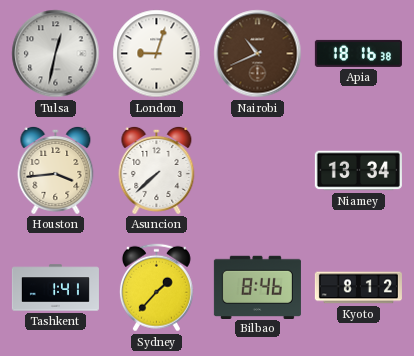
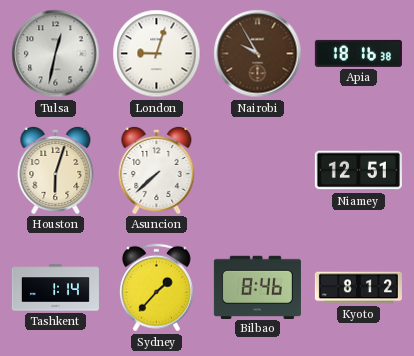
Nairobi: 10:41 -> 9:55 (258, 54)
Houston: 3:44 -> 6:03 (56, 170)
Niamey: 13:34 -> 12:51 (358, 171)
Tashkent: 1:41 -> 1:14 (55, 288)
